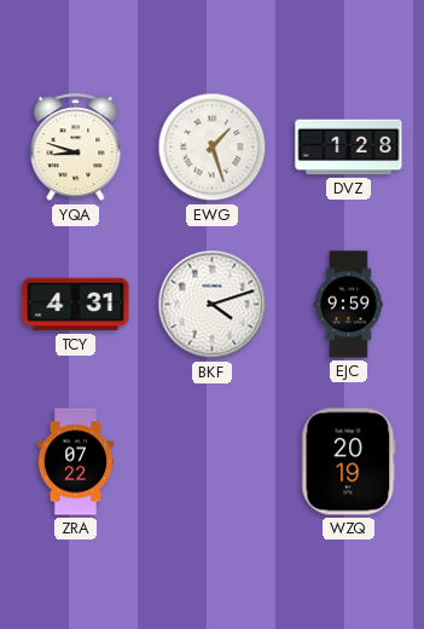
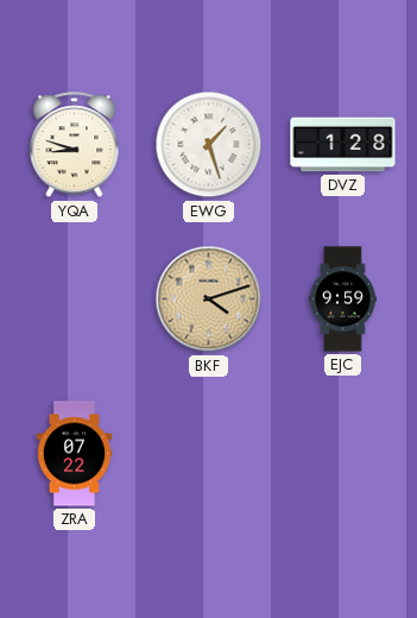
TCY: 4:31 -> none (76, 305)
BKF dial: white -> champagne (209, 299)
WZQ: 20:19 -> none (349, 462)
